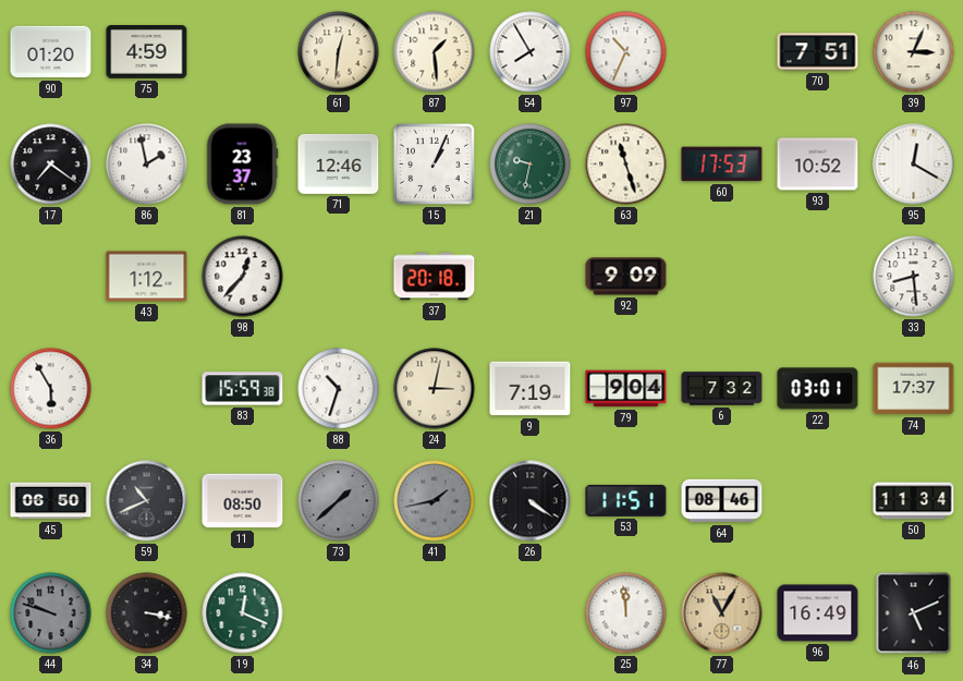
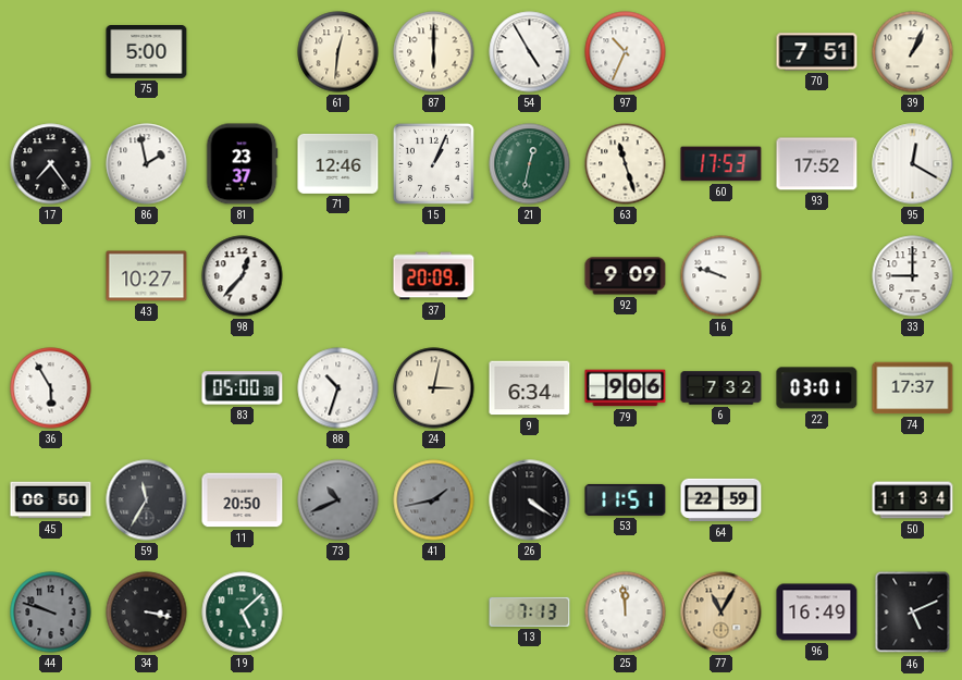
90: 01:20 -> none (51, 52)
75: 4:59 -> 5:00 (147, 52)
87: 1:29 -> 6:00 (434, 52)
54: 7:55 -> 4:55 (530, 52)
39: 3:04 -> 1:04 (913, 52)
17: 7:21 -> 7:24 (51, 164)
21: 9:32 -> 12:32 (530, 164)
93: 10:52 -> 17:52 (817, 164)
43: 1:12 -> 10:27 (147, 276)
37: 20:18 -> 20:09 (434, 276)
16: none -> 9:48 (721, 276)
33: 8:29 -> 9:00 (913, 276)
83: 15:59 -> 05:00 (243, 388)
9: 7:19 -> 6:34 (530, 388)
79: 9:04 -> 9:06 (626, 388)
59: 10:41 -> 11:35 (147, 500)
11: 08:50 -> 20:50 (243, 500)
73: 1:38 -> 10:41 (338, 500)
64: 08:46 -> 22:59 (721, 500)
19: 12:19 -> 5:08 (243, 613)
13: none -> 7:13 (530, 611)
